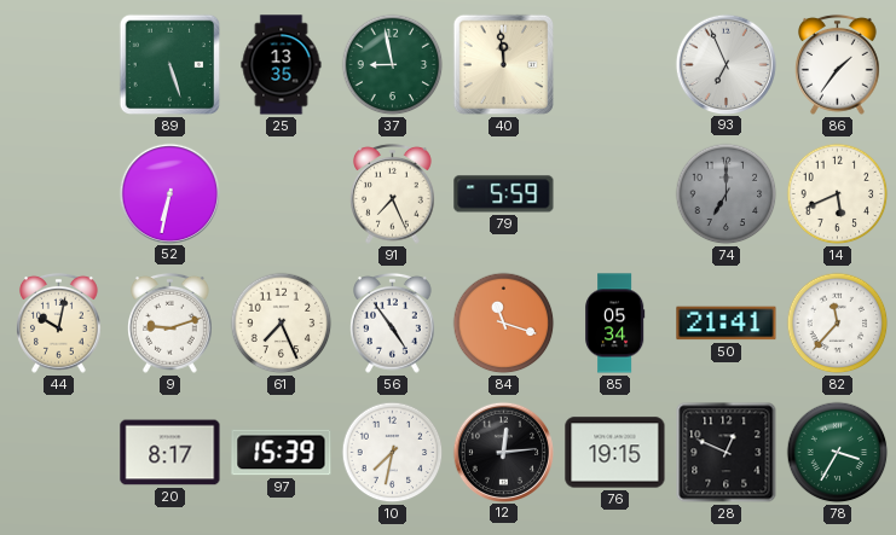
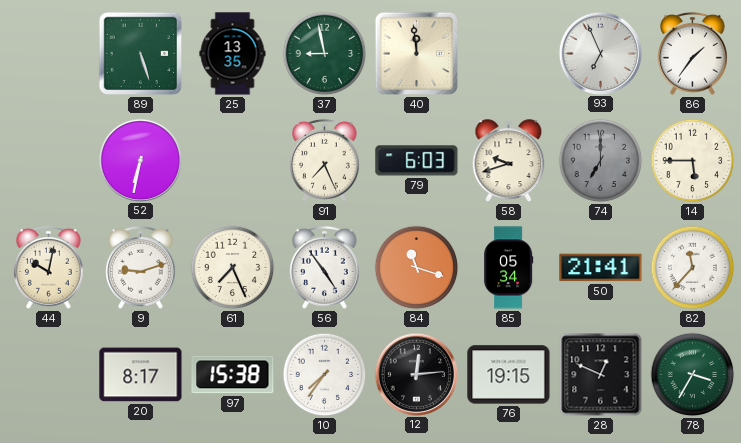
79: 5:59 -> 6:03 (417, 161)
58: none -> 9:42 (509, 161)
14: 5:41 -> 5:45 (693, 161)
97: 15:39 -> 15:38 (233, 375)
10: 7:32 -> 7:36 (325, 375)
